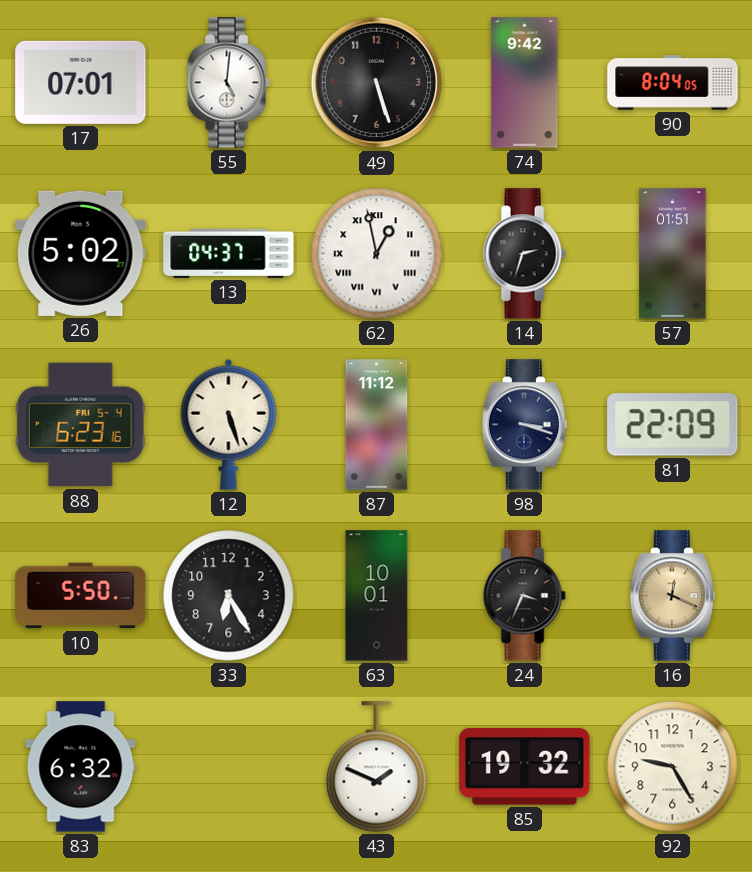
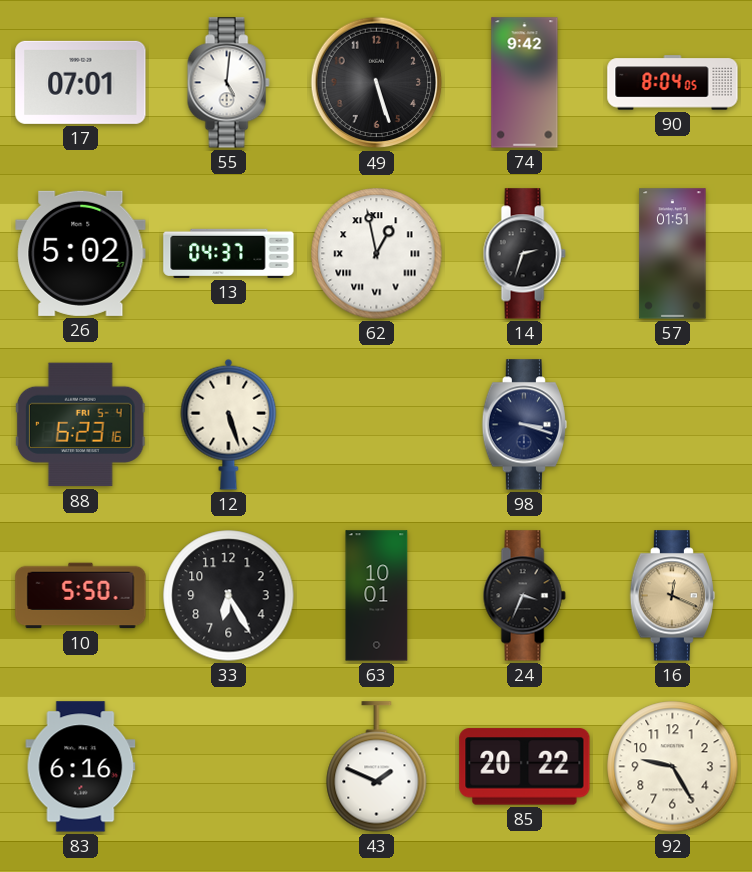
87: 11:12 -> none (377, 425)
81: 22:09 -> none (673, 425)
83: 6:32 -> 6:16 (81, 767)
85: 19:32 -> 20:22 (525, 767)
